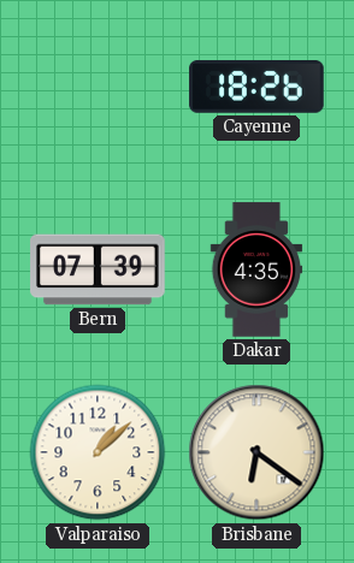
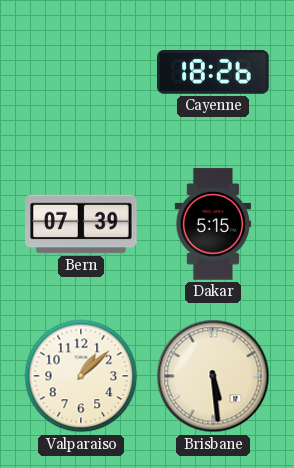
Dakar: 4:35 -> 5:15 (213, 224)
Brisbane: 6:21 -> 5:29 (213, 376)
